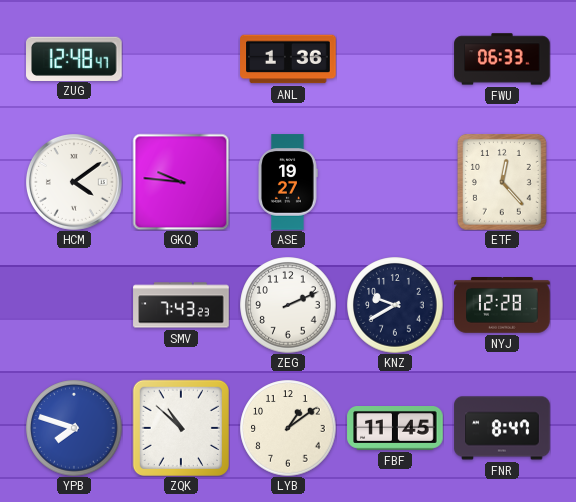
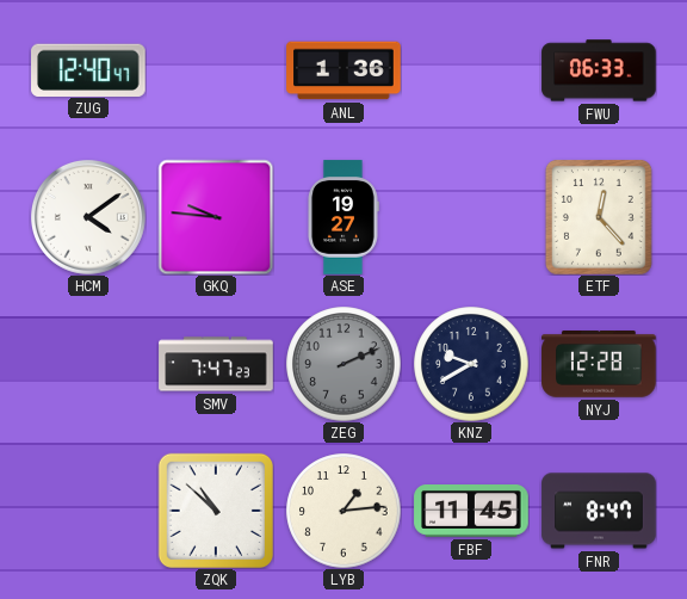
ZUG: 12:48 -> 12:40 (89, 69)
SMV: 7:43 -> 7:47 (216, 364)
ZEG dial: white -> grey (343, 364)
YPB: 7:48 -> none (74, 428)
LYB: 1:09 -> 1:14 (343, 511)
